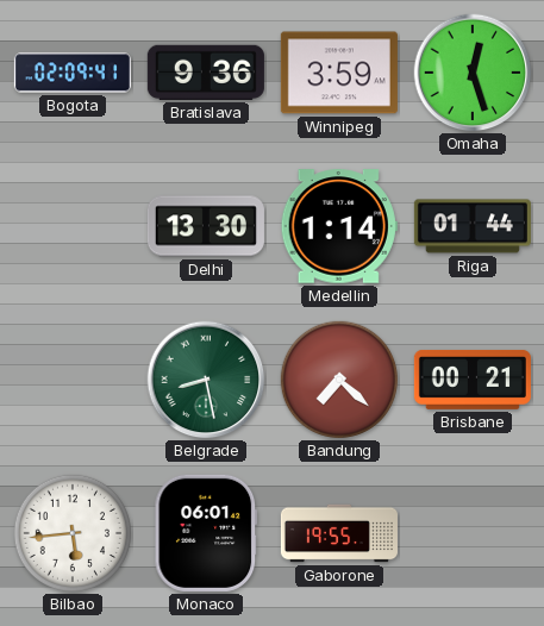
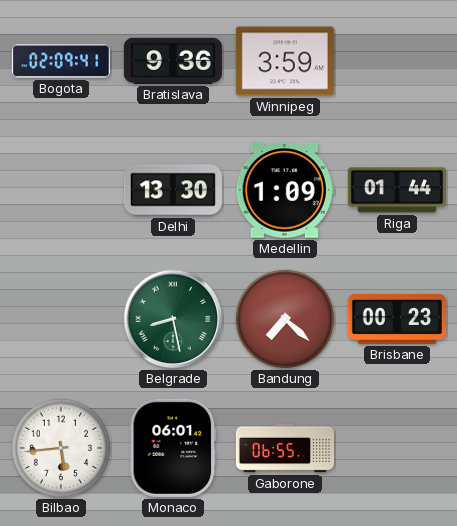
Omaha: 12:27 -> none (473, 73)
Medellin: 1:14 -> 1:09 (285, 190)
Brisbane: 00:21 -> 00:23 (397, 319)
Gaborone: 19:55 -> 06:55 (285, 448)
